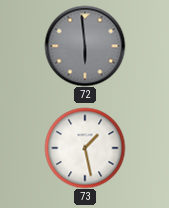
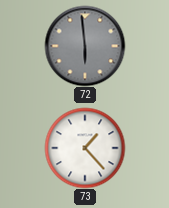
73: 1:28 -> 1:23 (85, 148)
